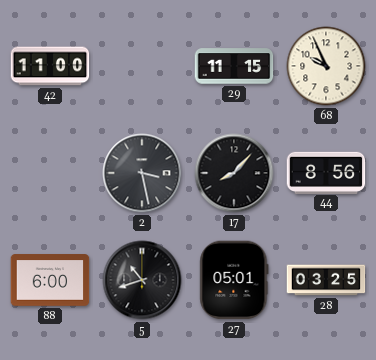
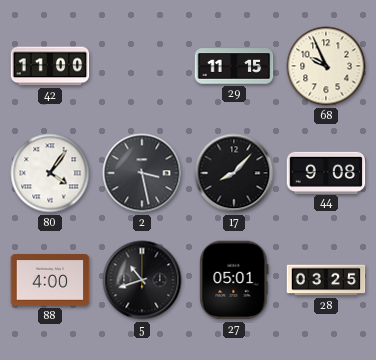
80: none -> 4:06 (50, 173)
44: 8:56 -> 9:08 (326, 172)
88: 6:00 -> 4:00 (50, 280)
